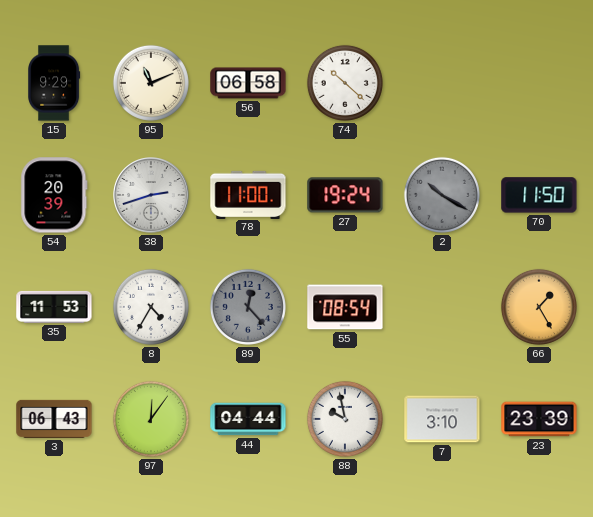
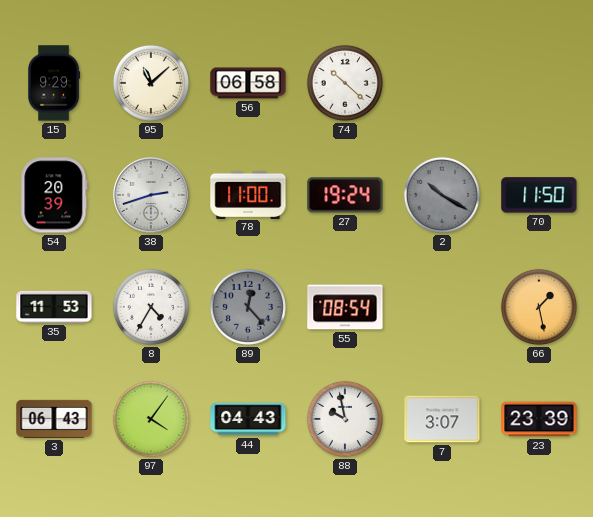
95: 11:11 -> 11:08 (151, 83)
66: 1:25 -> 1:28 (539, 307)
97: 12:06 -> 4:06 (151, 419)
44: 04:44 -> 04:43 (248, 419)
7: 3:10 -> 3:07 (442, 419)
